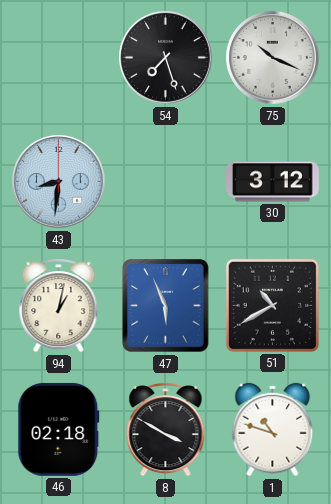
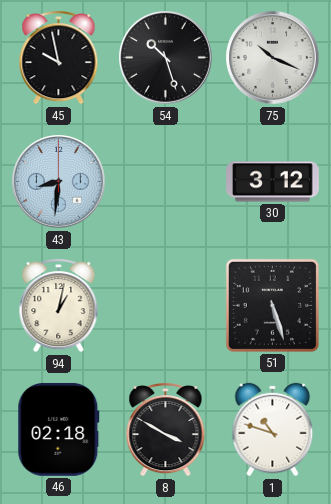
45: none -> 9:58 (59, 57)
54: 7:27 -> 10:27 (166, 58)
47: 5:56 -> none (166, 306)
51: 10:40 -> 5:27 (272, 305)
